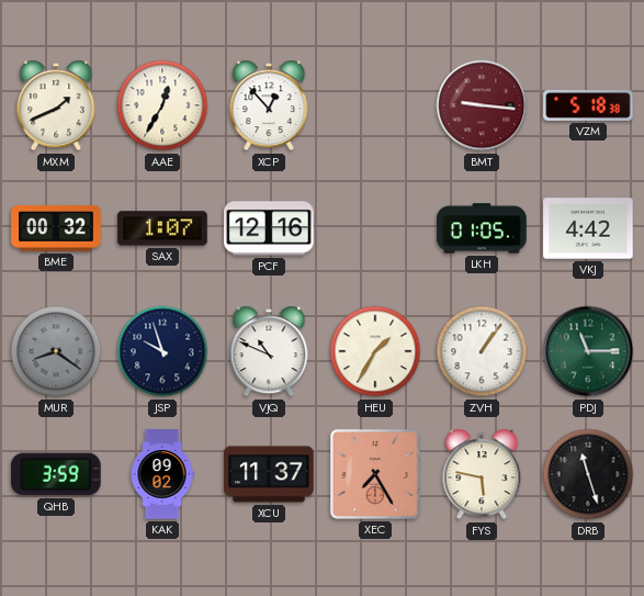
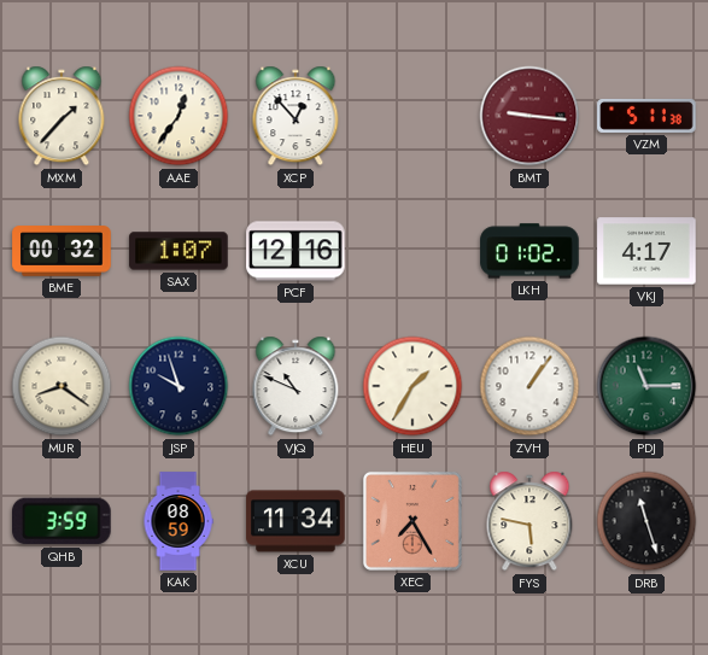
MXM: 1:41 -> 1:37 (62, 116)
AAE: 12:35 -> 12:36 (179, 116)
VZM: 5:18 -> 5:11 (646, 116)
LKH: 01:05 -> 01:02 (529, 251)
VKJ: 4:42 -> 4:17 (646, 251)
MUR dial: grey -> cream (62, 386)
KAK: 09:02 -> 08:59 (179, 521)
XCU: 11:37 -> 11:34 (296, 521)
